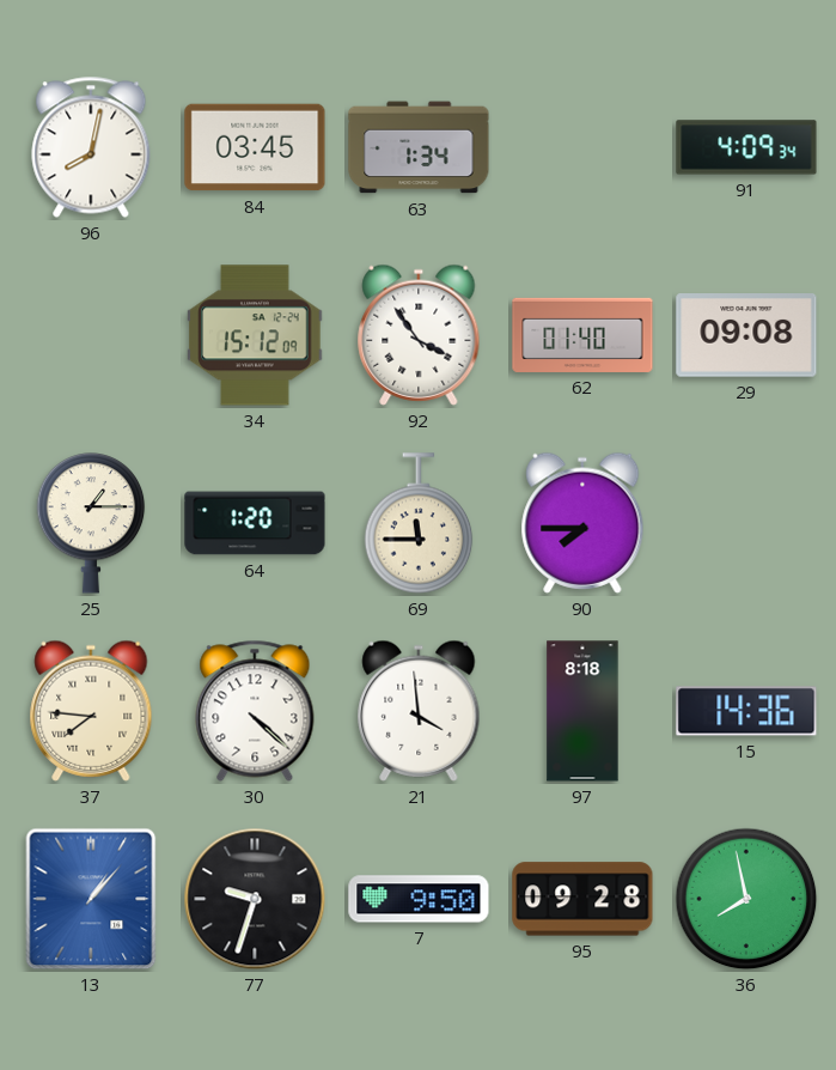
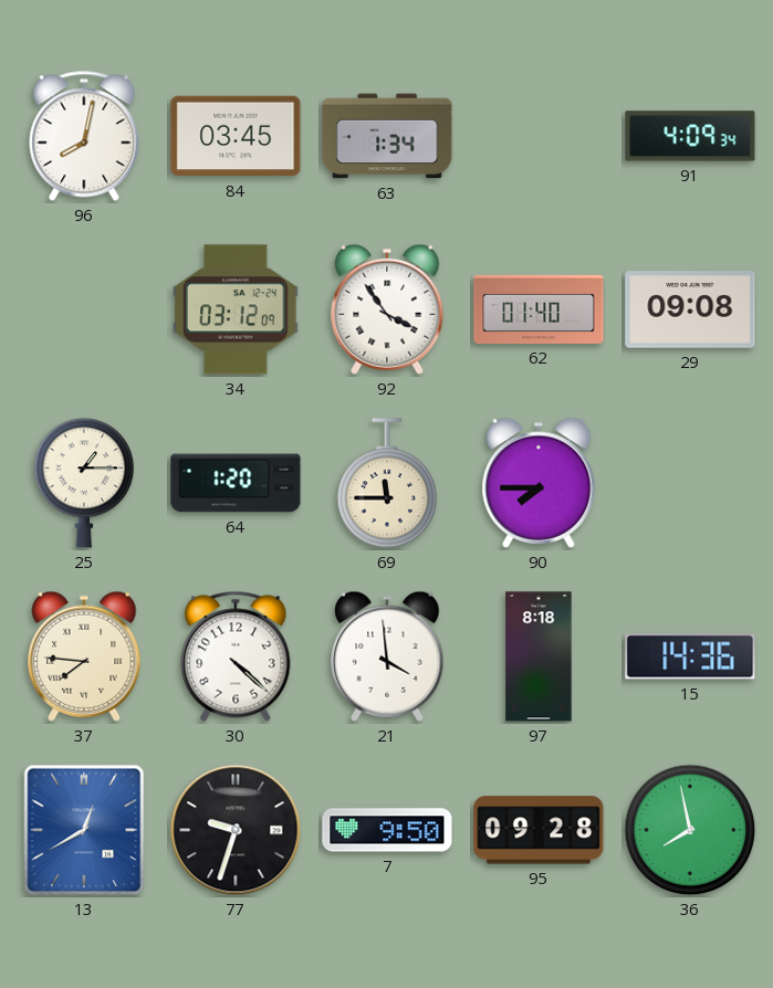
34: 15:12 -> 03:12 (236, 309)
13: 1:07 -> 12:40 (84, 830)
